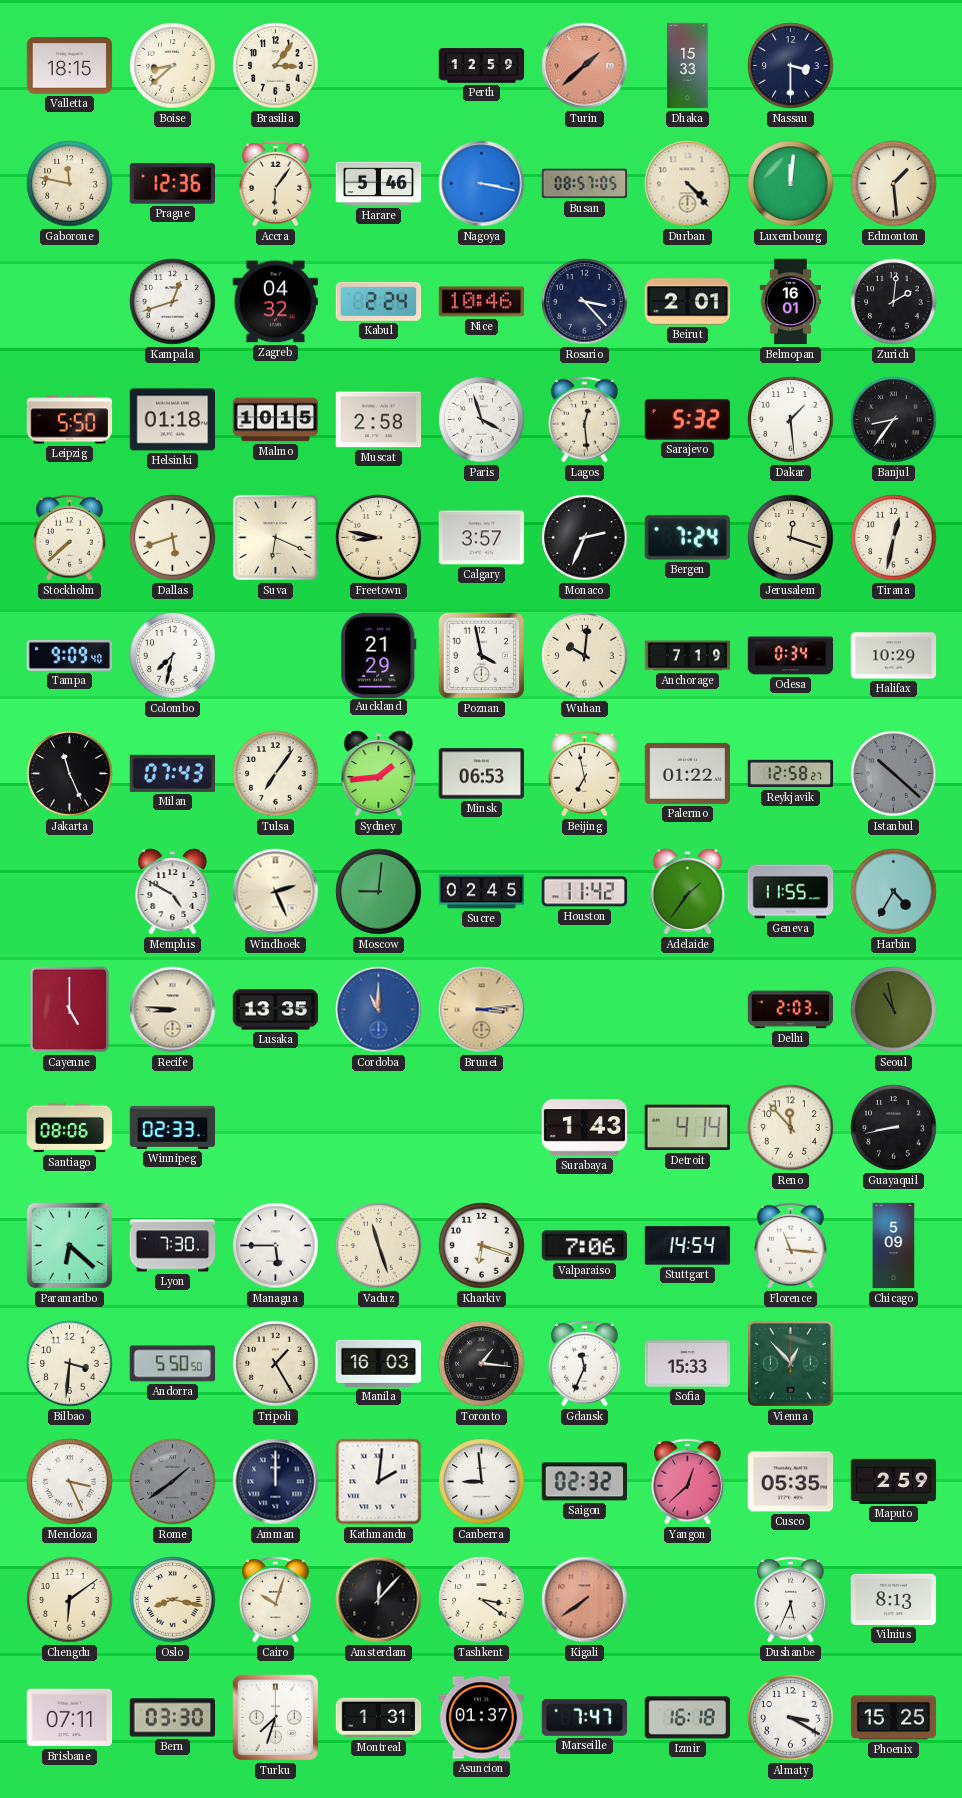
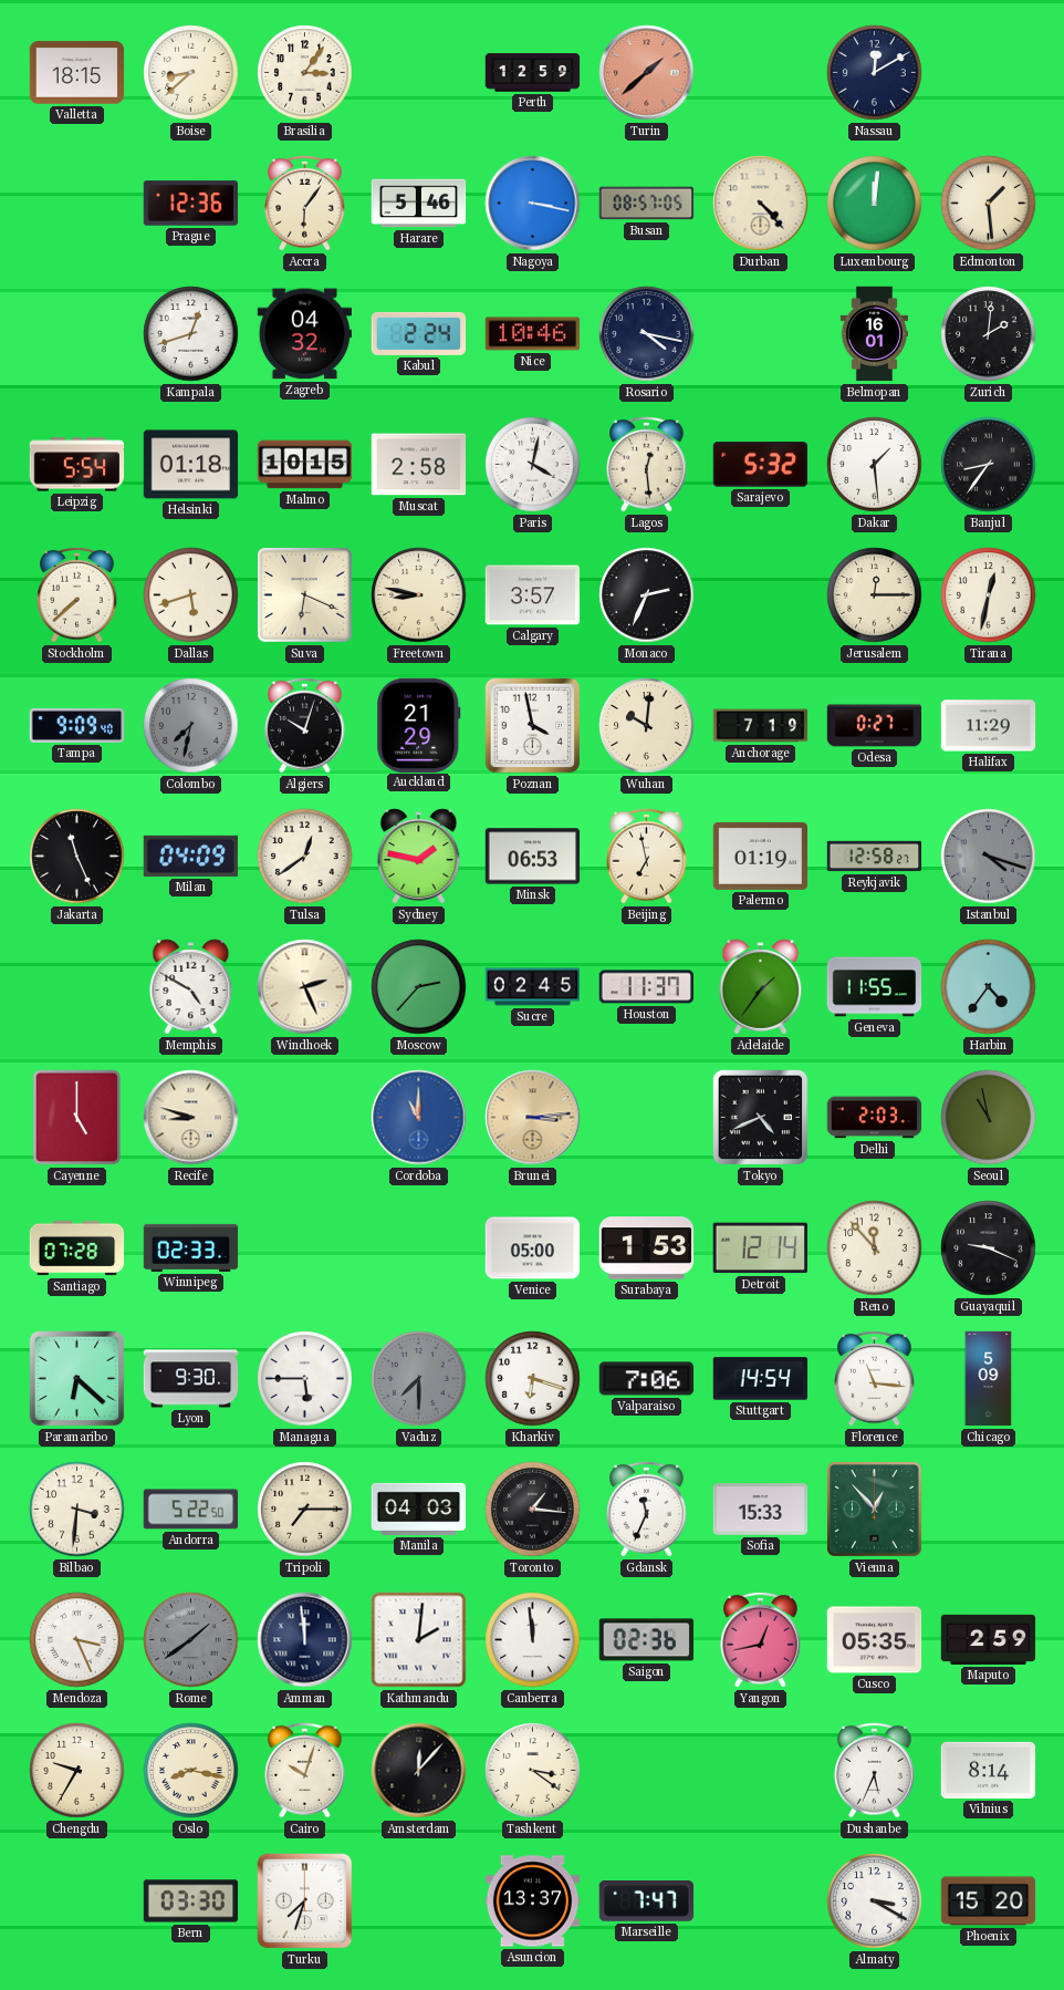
Dhaka: 15:33 -> none (688, 66)
Nassau: 3:30 -> 12:10 (875, 73)
Gaborone: 11:47 -> none (70, 184)
Rosario: 3:23 -> 4:17 (647, 334)
Beirut: 2:01 -> none (688, 302)
Leipzig: 5:50 -> 5:54 (77, 465)
Paris: 3:57 -> 4:02 (533, 465)
Bergen: 7:24 -> none (687, 538)
Jerusalem: 12:18 -> 12:15 (875, 595)
Colombo dial: white -> grey (191, 726)
Algiers: none -> 10:03 (305, 725)
Odesa: 0:34 -> 0:27 (875, 726)
Halifax: 10:29 -> 11:29 (989, 726)
Milan: 07:43 -> 04:09 (190, 856)
Tulsa: 7:06 -> 12:39 (305, 857)
Sydney: 1:44 -> 1:47 (419, 857)
Palermo: 01:22 -> 01:19 (761, 856)
Istanbul: 10:22 -> 4:18 (989, 857)
Moscow: 9:01 -> 2:37 (419, 987)
Houston: 11:42 -> 11:37 (647, 987)
Harbin: 4:35 -> 4:36 (989, 987)
Recife: 8:46 -> 8:48 (191, 1118)
Lusaka: 13:35 -> none (276, 1010)
Tokyo: none -> 4:41 (761, 1118)
Santiago: 08:06 -> 07:28 (77, 1248)
Venice: none -> 05:00 (533, 1248)
Surabaya: 1:43 -> 1:53 (647, 1248)
Detroit: 4:14 -> 12:14 (760, 1248)
Guayaquil: 8:43 -> 9:19 (989, 1248)
Lyon: 7:30 -> 9:30 (191, 1379)
Vaduz: 11:27 -> 7:30 (419, 1379)
Vaduz dial: cream -> grey (419, 1379)
Andorra: 5:50 -> 5:22 (191, 1510)
Tripoli: 1:25 -> 7:15 (305, 1510)
Manila: 16:03 -> 04:03 (419, 1509)
Amman: 12:00 -> 11:59 (305, 1640)
Canberra: 8:59 -> 11:59 (533, 1640)
Saigon: 02:32 -> 02:36 (647, 1640)
Yangon: 12:38 -> 12:43 (761, 1639)
Chengdu: 6:09 -> 9:35 (77, 1771)
Kigali: 7:39 -> none (585, 1600)
Vilnius: 8:13 -> 8:14 (989, 1770)
Brisbane: 07:11 -> none (70, 1718)
Montreal: 1:31 -> none (379, 1718)
Asuncion: 01:37 -> 13:37 (533, 1901)
Izmir: 16:18 -> none (688, 1718)
Phoenix: 15:25 -> 15:20 (989, 1901)
